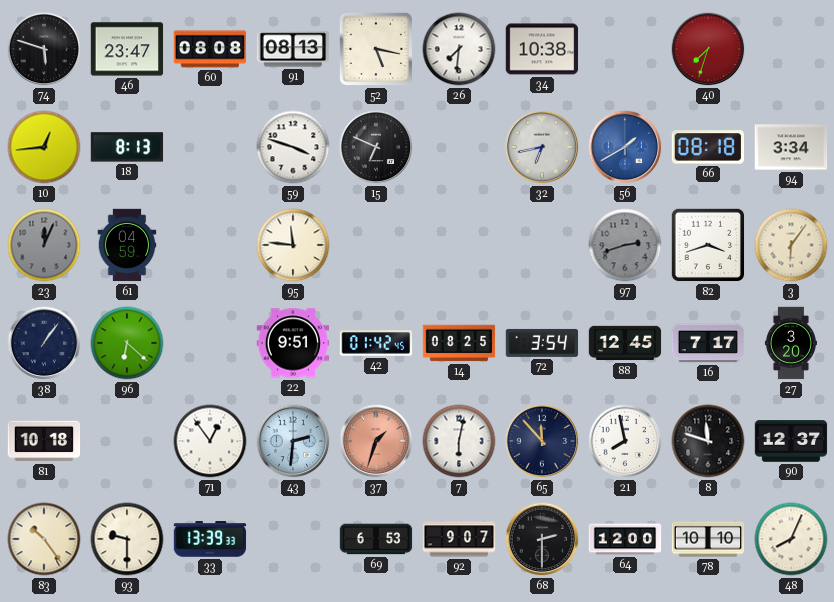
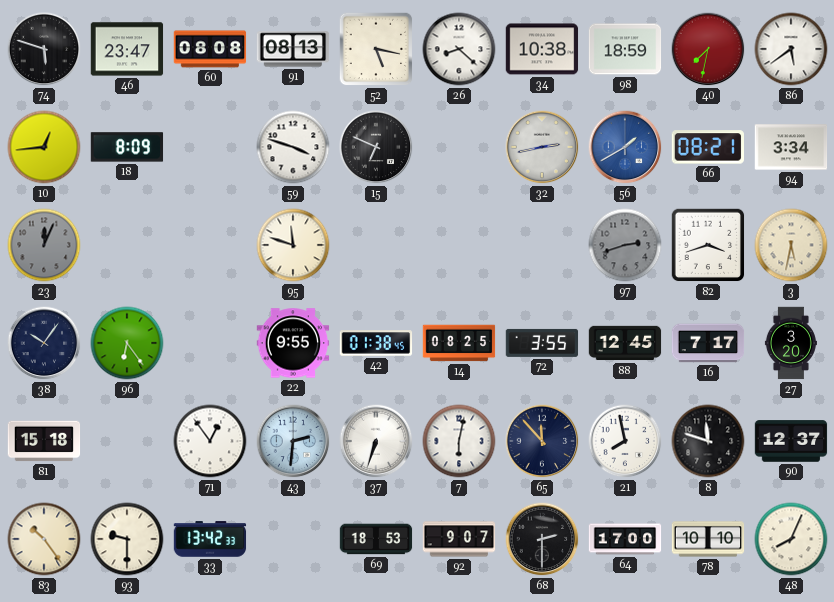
26: 7:31 -> 8:22 (459, 49)
98: none -> 18:59 (625, 49)
40: 7:33 -> 7:32 (708, 49)
86: none -> 5:39 (791, 49)
18: 8:13 -> 8:09 (127, 147)
32: 6:43 -> 2:43 (542, 147)
66: 08:18 -> 08:21 (707, 147)
61: 04:59 -> none (127, 245)
95: 11:46 -> 11:48 (293, 245)
3: 6:06 -> 5:32 (791, 245)
38: 1:06 -> 10:06 (44, 343)
96: 6:22 -> 6:24 (127, 343)
22: 9:51 -> 9:55 (293, 343)
42: 01:42 -> 01:38 (376, 343)
72: 3:54 -> 3:55 (542, 343)
81: 10:18 -> 15:18 (44, 441)
37: 1:33 -> 6:33 (376, 441)
37 dial: salmon -> white (376, 441)
33: 13:39 -> 13:42 (210, 539)
69: 6:53 -> 18:53 (376, 539)
64: 12:00 -> 17:00 (625, 539)
